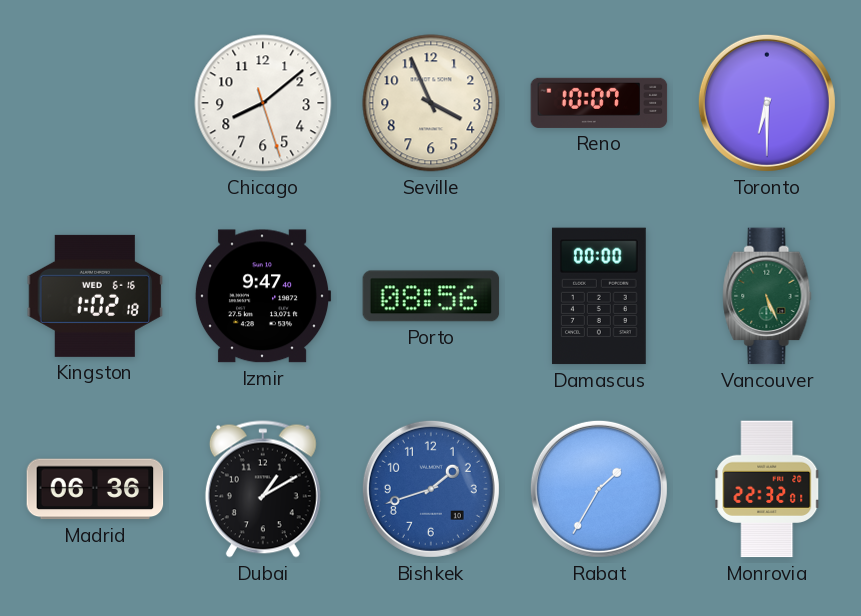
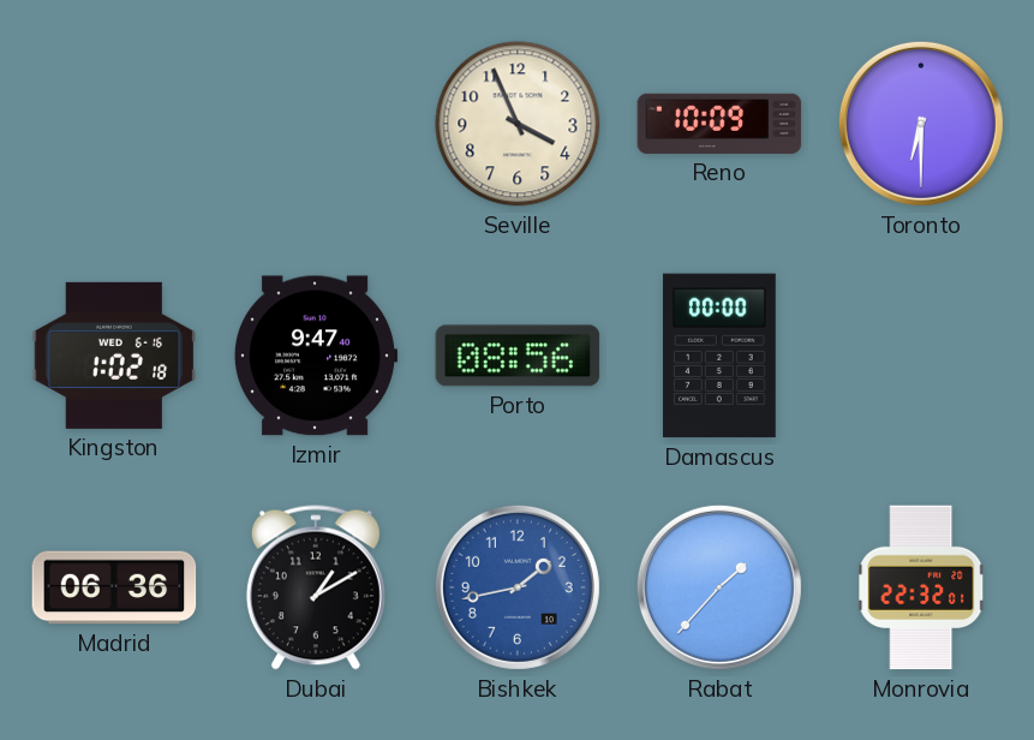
Chicago: 8:08 -> none (263, 103)
Reno: 10:07 -> 10:09 (719, 124)
Vancouver: 5:26 -> none (767, 296)
Bishkek: 1:42 -> 1:43 (518, 587)
Rabat: 1:35 -> 1:37 (719, 587)
